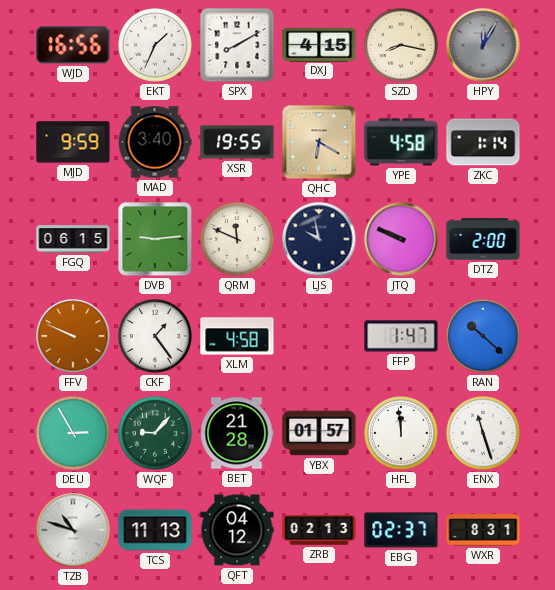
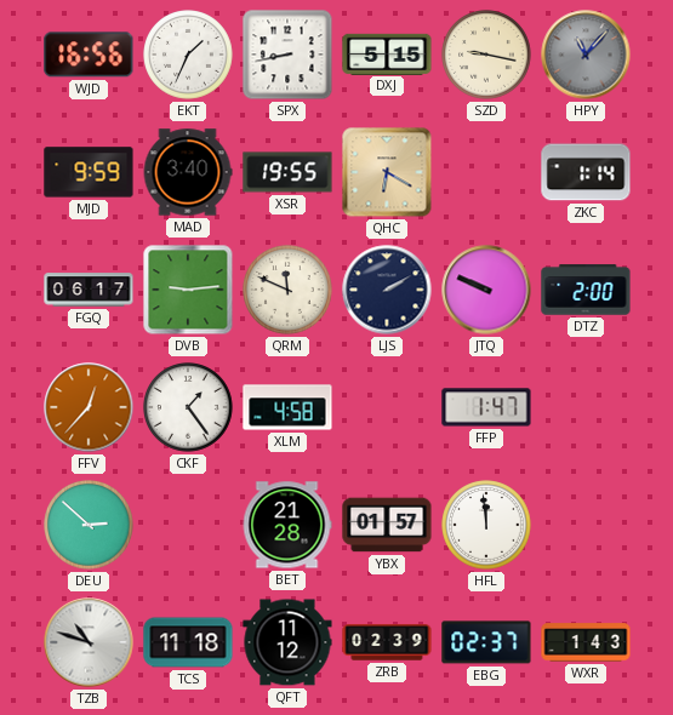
SPX: 8:10 -> 8:43 (287, 55)
DXJ: 4:15 -> 5:15 (387, 53)
SZD: 8:17 -> 9:17 (486, 55)
HPY: 12:05 -> 11:07 (586, 55)
YPE: 4:58 -> none (401, 142)
FGQ: 06:15 -> 06:17 (89, 290)
LJS: 9:58 -> 2:10 (387, 290)
FFV: 9:49 -> 12:37 (89, 407)
RAN: 10:22 -> none (483, 336)
DEU: 2:55 -> 2:52 (89, 525)
WQF: 9:07 -> none (155, 433)
ENX: 11:27 -> none (483, 433)
TCS: 11:13 -> 11:18 (188, 642)
QFT: 04:12 -> 11:12 (287, 642)
ZRB: 02:13 -> 02:39 (387, 642)
WXR: 8:31 -> 1:43 (586, 642)
